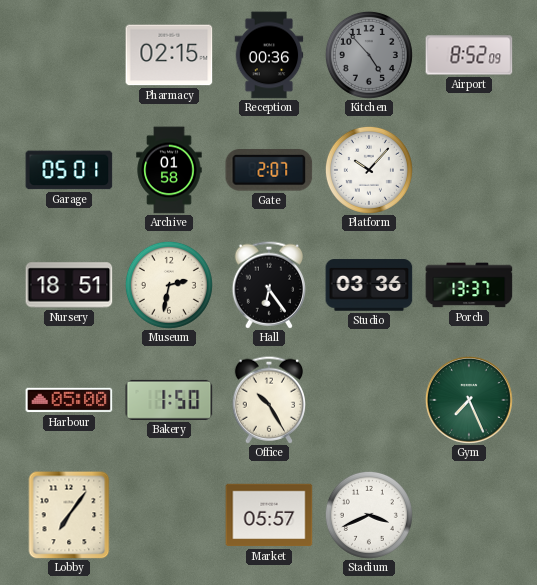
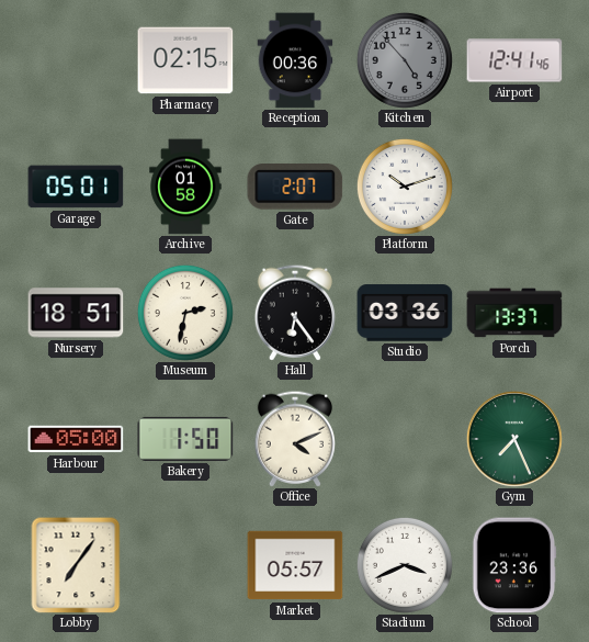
Airport: 8:52 -> 12:41 (514, 60)
Platform: 10:07 -> 10:12 (405, 187)
Office: 10:25 -> 4:11 (294, 439)
School: none -> 23:36 (514, 565)
